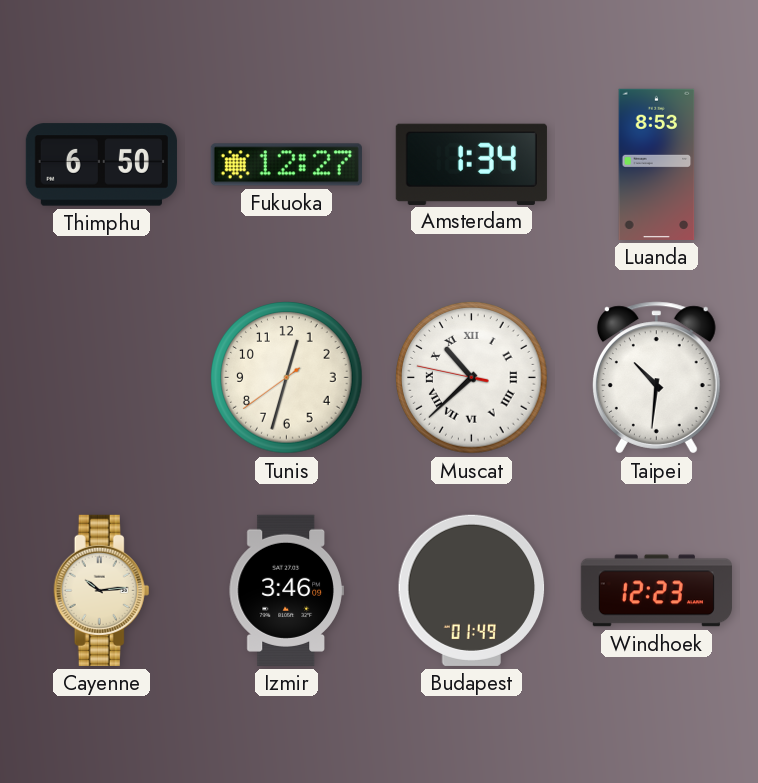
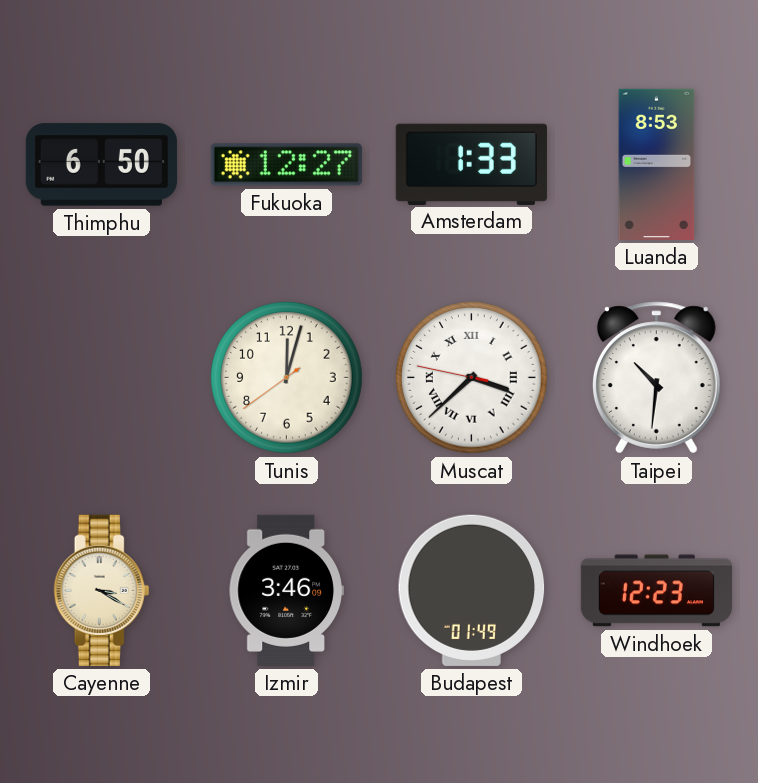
Amsterdam: 1:34 -> 1:33 (471, 164)
Tunis: 12:32 -> 12:02 (287, 378)
Muscat: 10:37 -> 3:37 (472, 378)
Cayenne: 10:14 -> 3:20 (102, 590)
